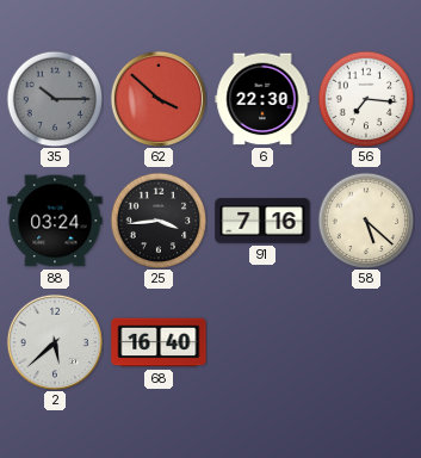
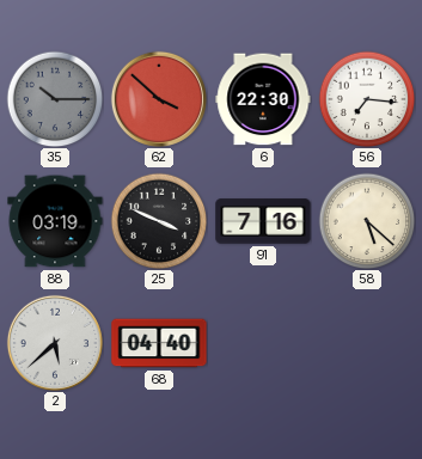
88: 03:24 -> 03:19 (55, 221)
25: 3:44 -> 3:49 (159, 221)
68: 16:40 -> 04:40 (159, 343)
